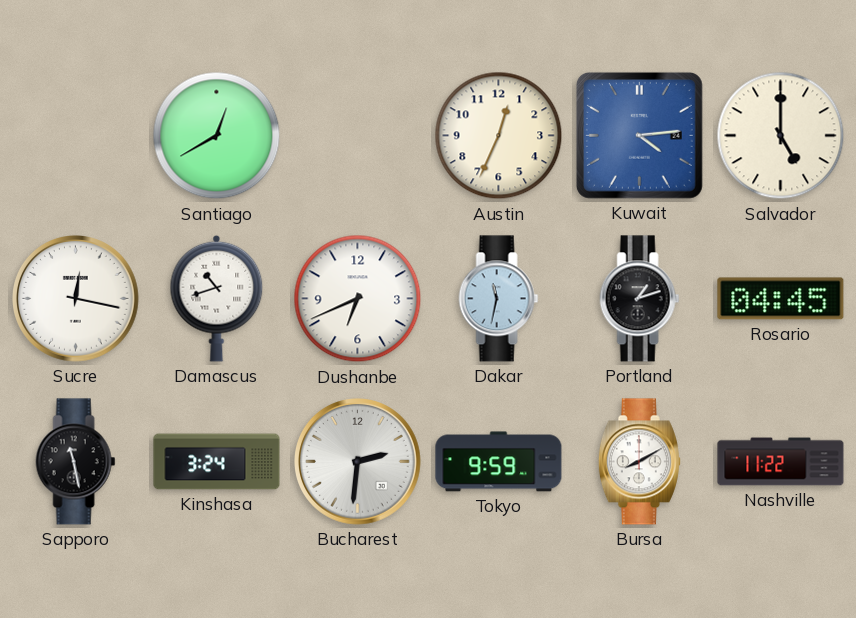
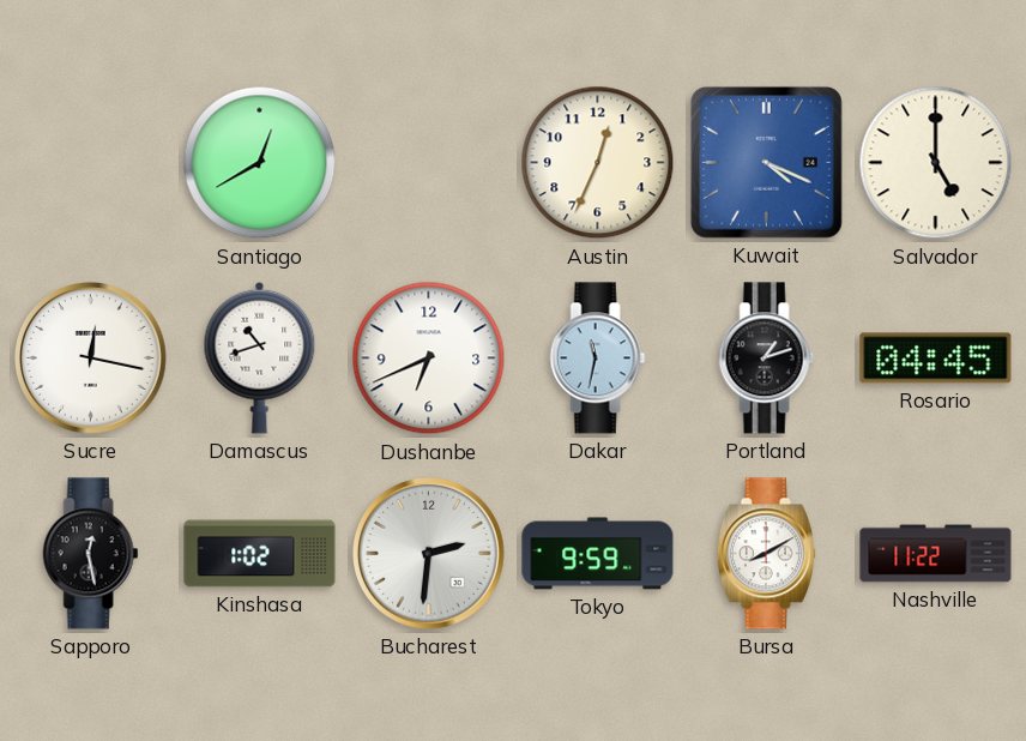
Kuwait: 4:14 -> 4:19 (766, 162)
Sapporo: 11:28 -> 12:28 (91, 554)
Kinshasa: 3:24 -> 1:02 (260, 554)
